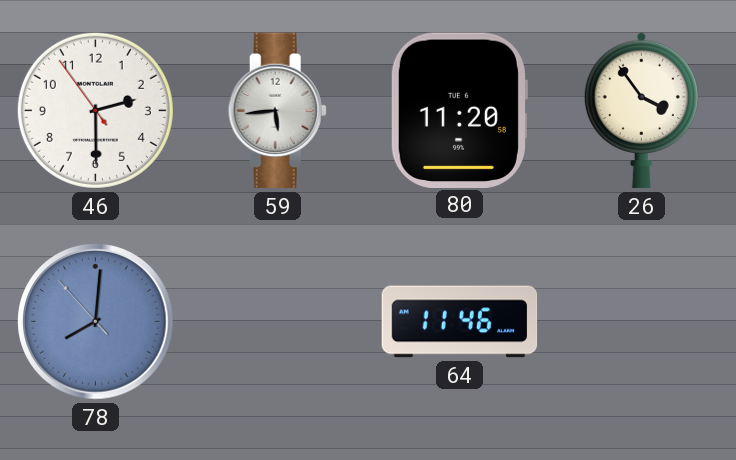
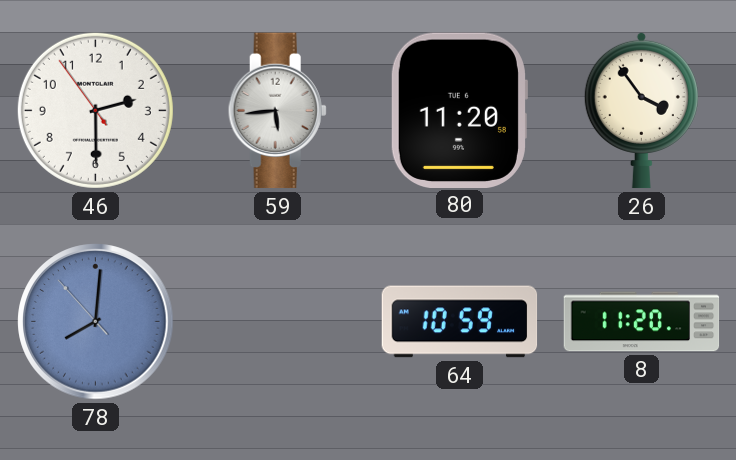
64: 11:46 -> 10:59 (460, 322)
8: none -> 11:20 (642, 322)
